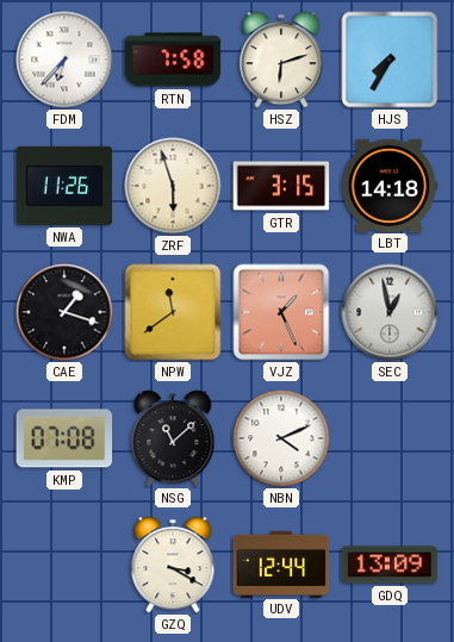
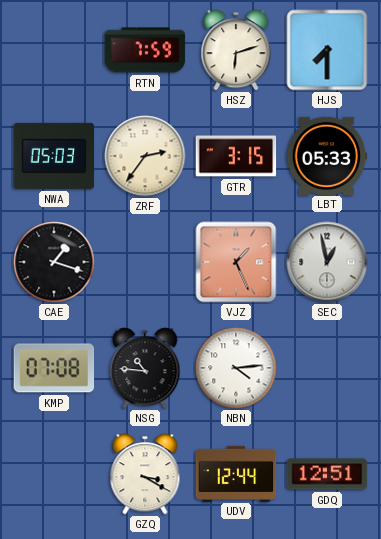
FDM: 6:37 -> none (64, 60)
RTN: 7:58 -> 7:59 (145, 50)
HJS: 7:35 -> 7:30 (327, 50)
NWA: 11:26 -> 05:03 (54, 156)
ZRF: 5:57 -> 2:36 (145, 156)
LBT: 14:18 -> 05:33 (327, 155)
NPW: 11:39 -> none (173, 312)
NSG: 11:08 -> 10:46 (145, 368)
NBN: 4:11 -> 4:14 (236, 368)
GDQ: 13:09 -> 12:51 (327, 474)
